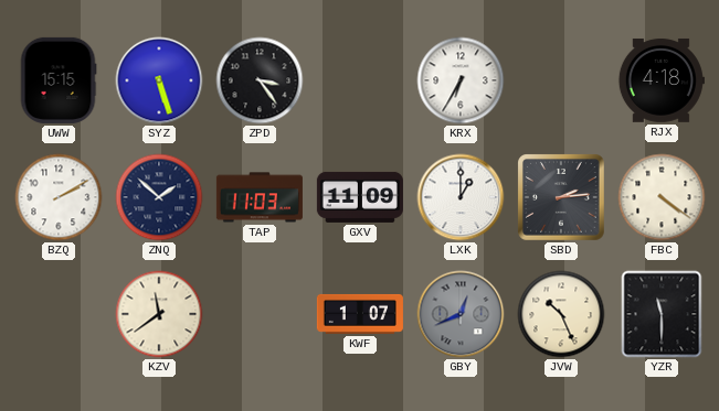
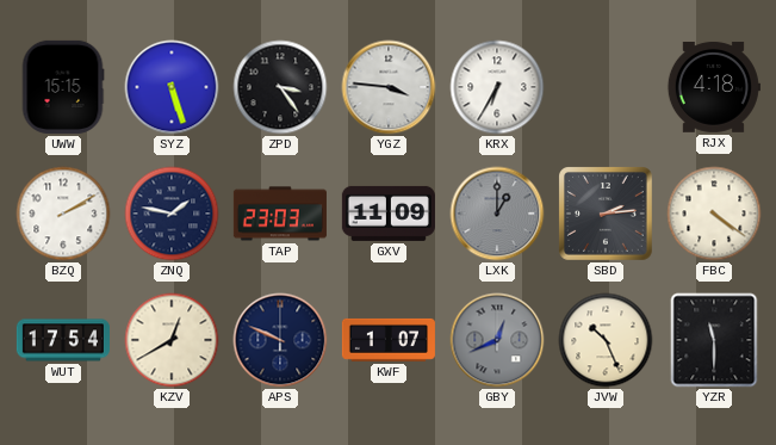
YGZ: none -> 3:46 (389, 87)
ZNQ: 1:52 -> 1:47 (172, 214)
TAP: 11:03 -> 23:03 (280, 214)
LXK dial: white -> grey (497, 214)
WUT: none -> 17:54 (63, 340)
KZV: 11:39 -> 12:40 (172, 340)
APS: none -> 9:49 (280, 340)
